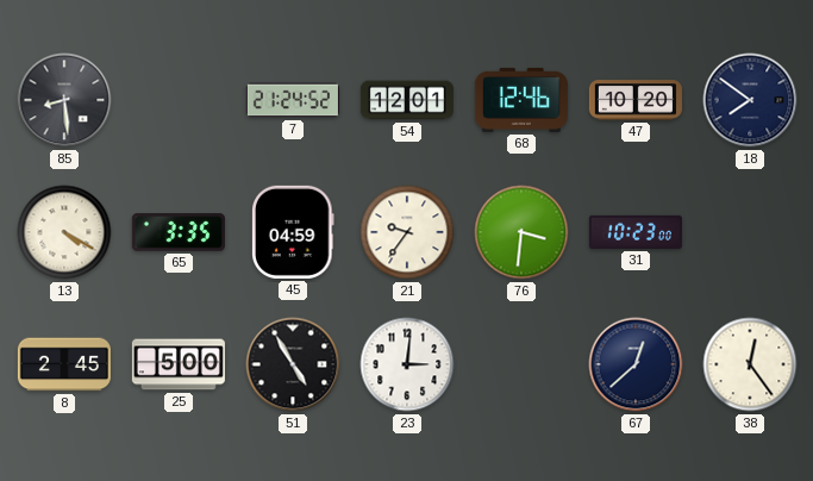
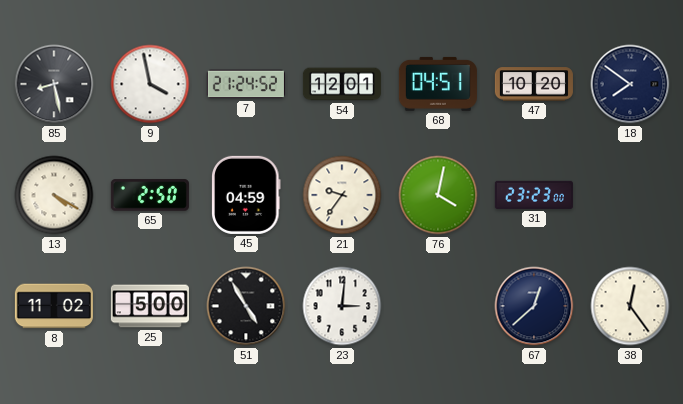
85: 8:29 -> 8:28 (54, 84)
9: none -> 3:58 (150, 84)
68: 12:46 -> 04:51 (438, 84)
65: 3:35 -> 2:50 (150, 195)
76: 3:31 -> 4:02 (438, 195)
31: 10:23 -> 23:23 (534, 195)
8: 2:45 -> 11:02 (54, 306)
